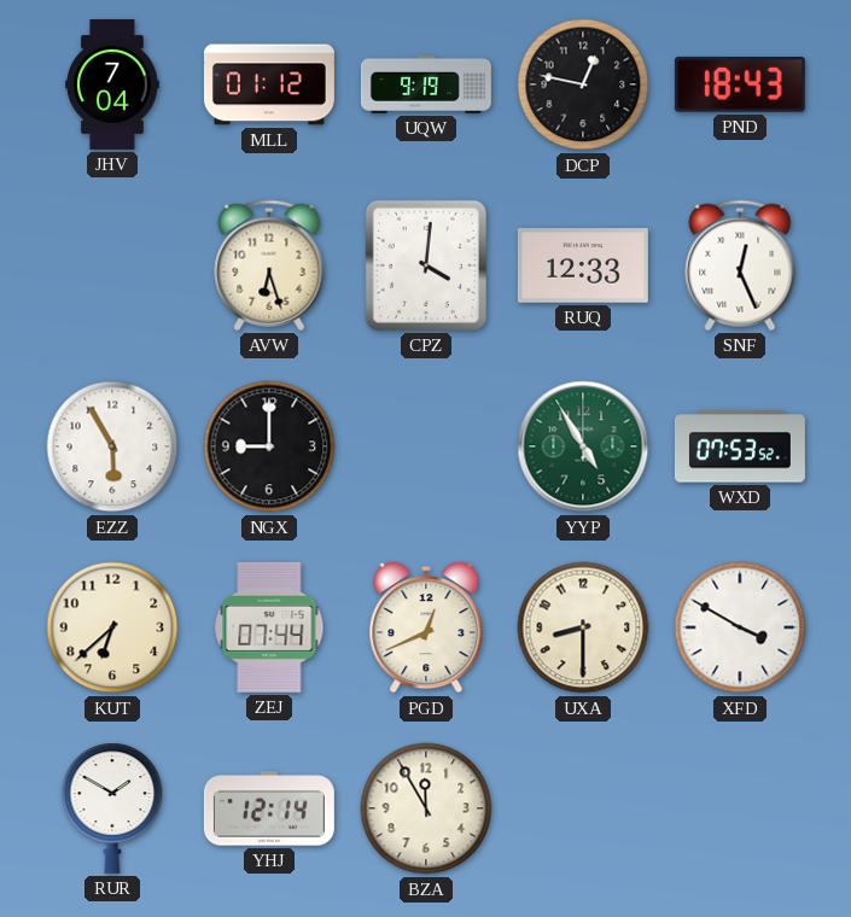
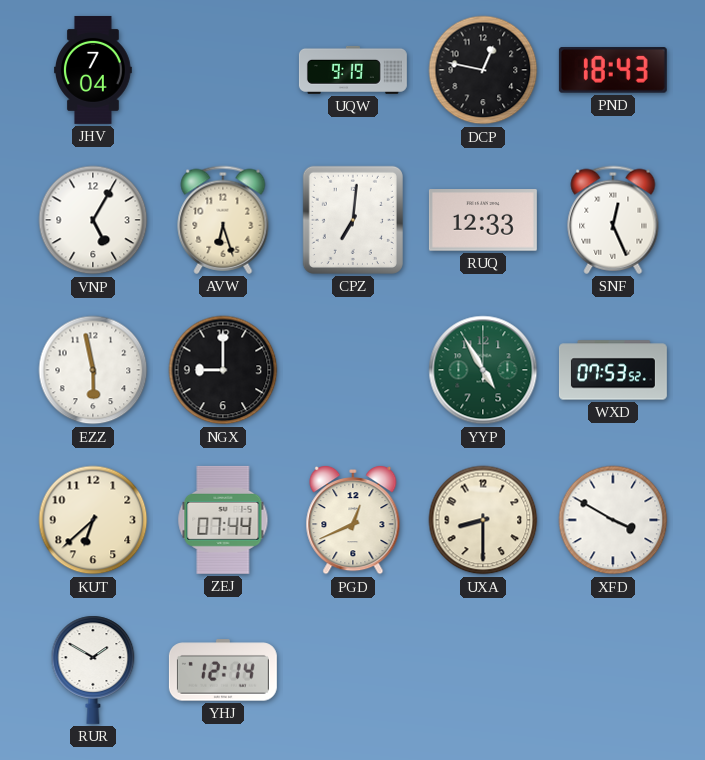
MLL: 01:12 -> none (269, 84)
VNP: none -> 5:05 (93, 220)
CPZ: 4:01 -> 7:01 (353, 220)
EZZ: 5:55 -> 5:58 (93, 370)
BZA: 11:55 -> none (426, 808)
